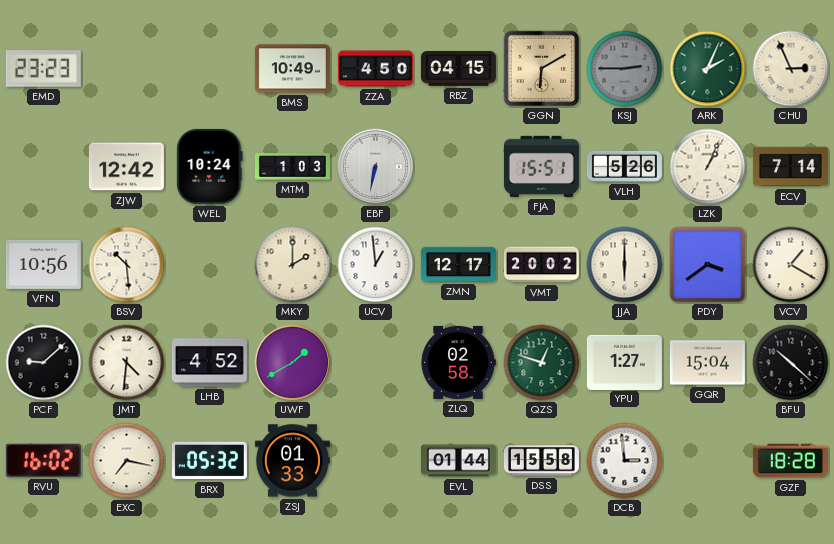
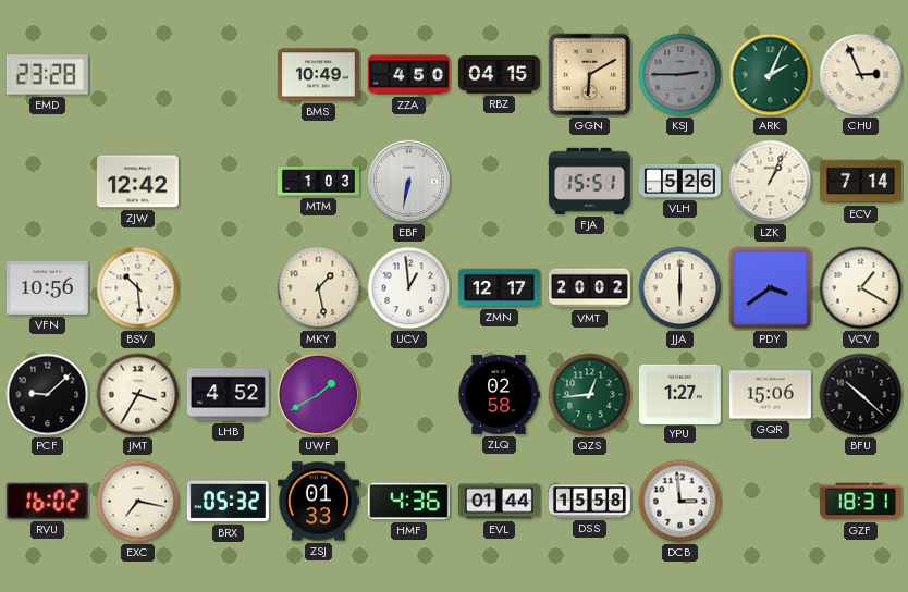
EMD: 23:23 -> 23:28 (47, 75)
WEL: 10:24 -> none (210, 166)
MKY: 2:00 -> 1:28 (319, 288)
JMT: 4:31 -> 3:35 (138, 395)
QZS: 12:48 -> 12:44 (590, 395)
GQR: 15:04 -> 15:06 (770, 395)
HMF: none -> 4:36 (408, 502)
GZF: 18:28 -> 18:31 (860, 502)
